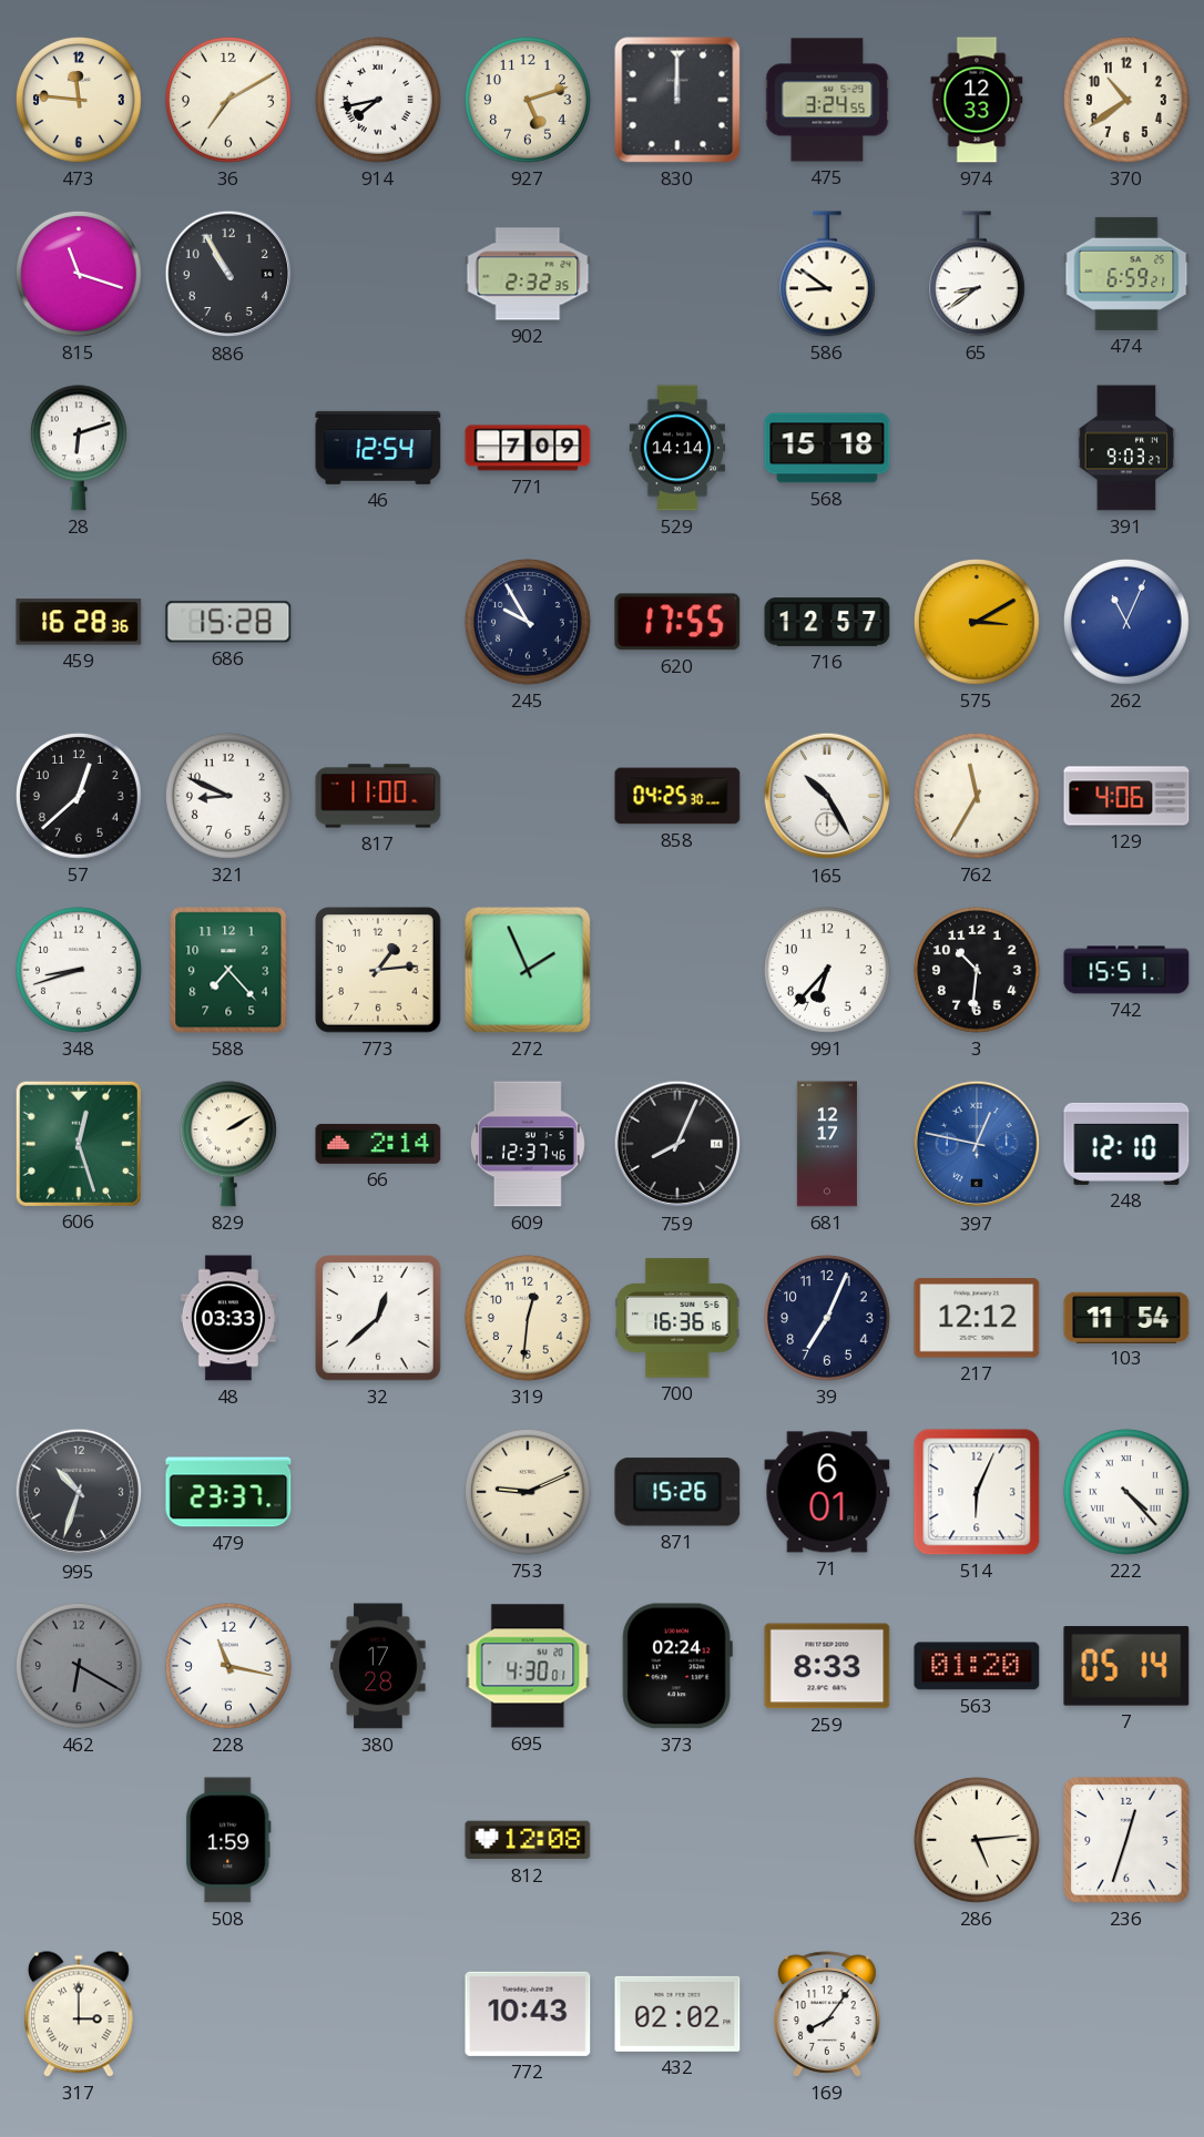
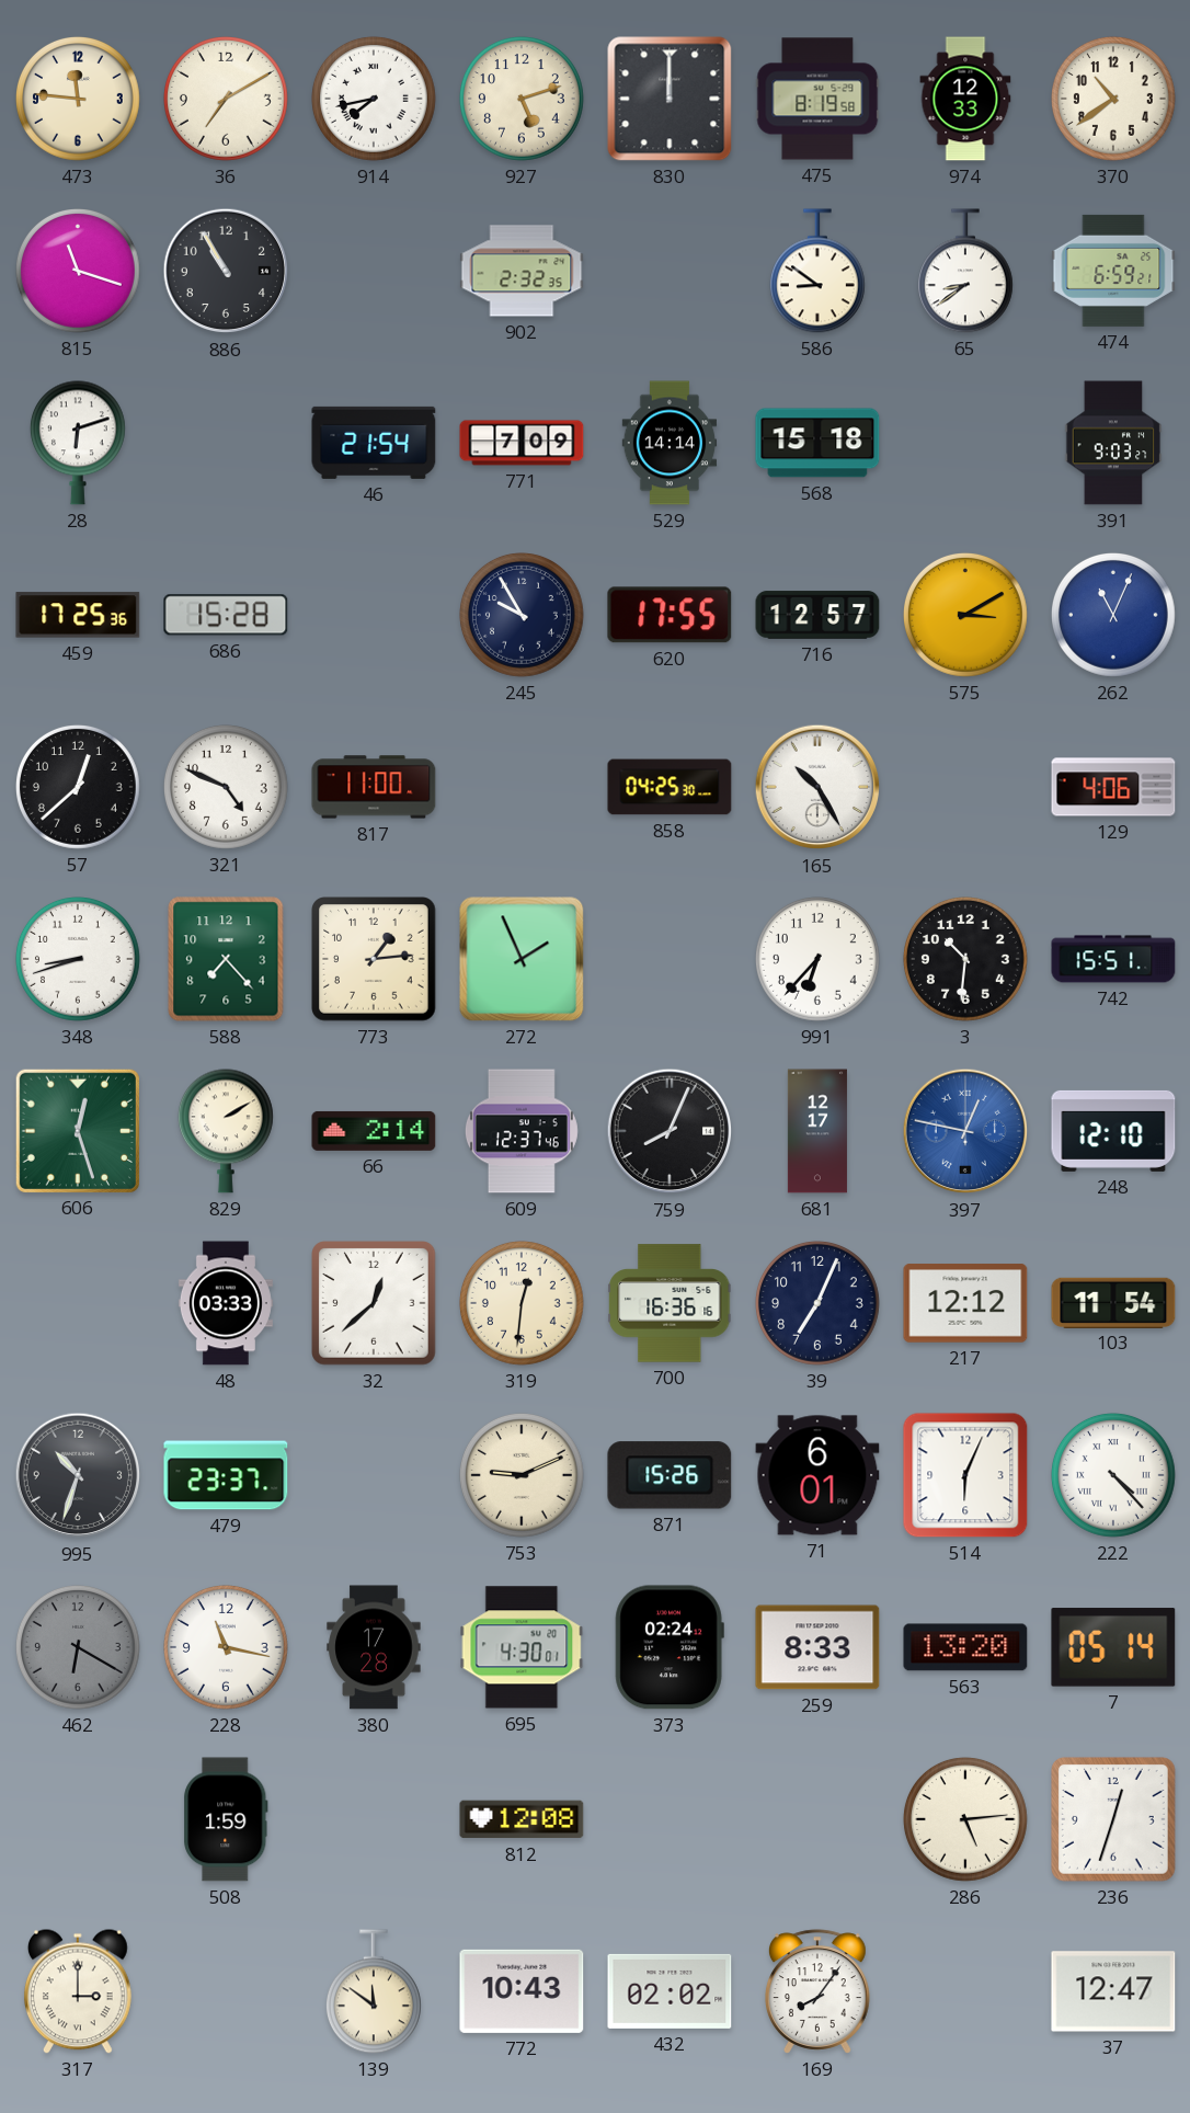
475: 3:24 -> 8:19 (817, 99)
46: 12:54 -> 21:54 (374, 443)
459: 16:28 -> 17:25 (78, 615)
321: 8:49 -> 4:49 (227, 788)
762: 11:35 -> none (978, 797)
563: 01:20 -> 13:20 (965, 1647)
139: none -> 11:51 (374, 1991)
37: none -> 12:47 (1113, 1991)
